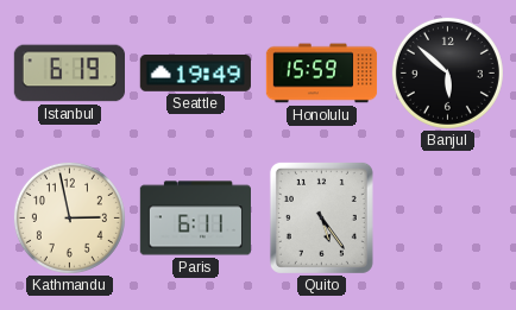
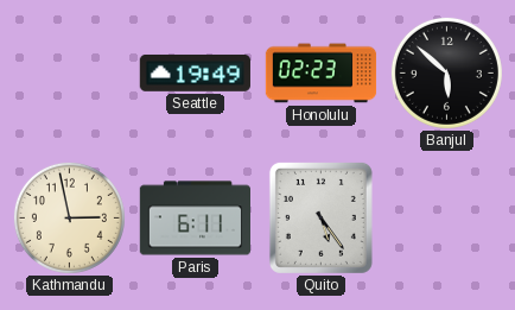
Istanbul: 6:19 -> none (69, 74)
Honolulu: 15:59 -> 02:23 (322, 74)
